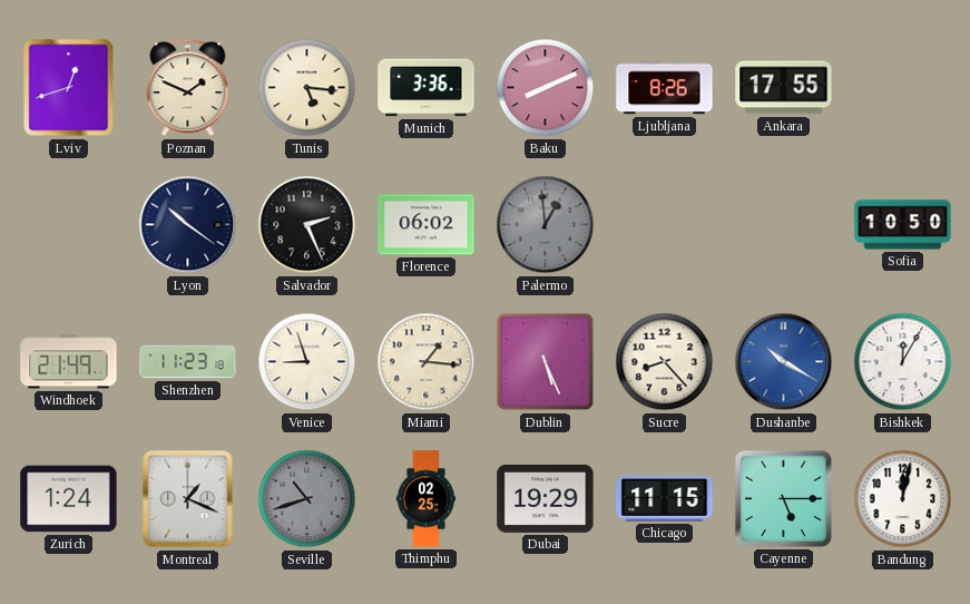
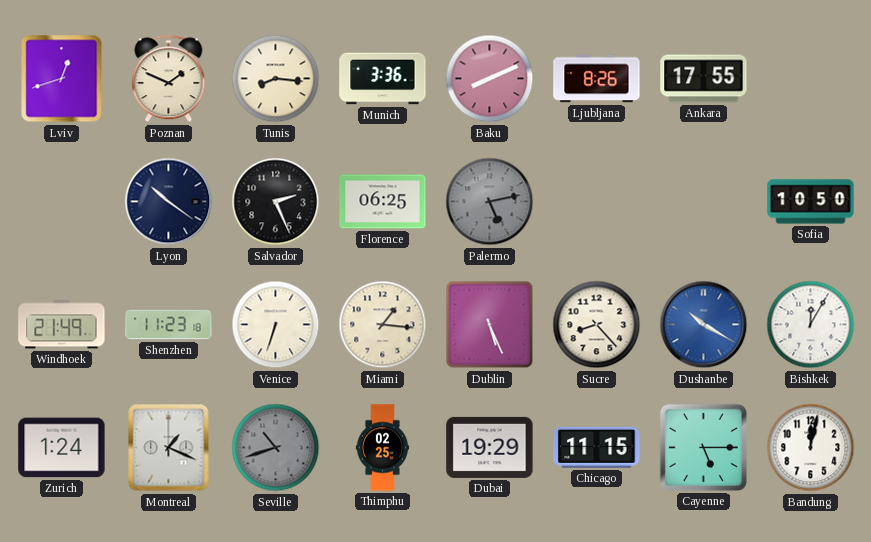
Tunis: 5:16 -> 8:16 (276, 79)
Florence: 06:02 -> 06:25 (383, 202)
Palermo: 12:59 -> 5:13 (490, 202)
Venice: 8:57 -> 6:33 (276, 325)
